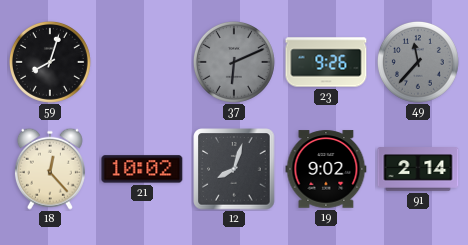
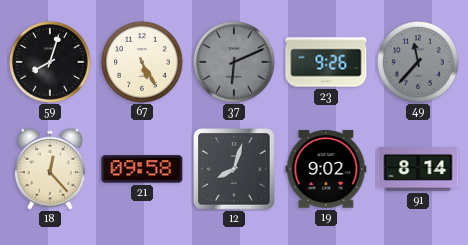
67: none -> 5:25 (142, 62)
21: 10:02 -> 09:58 (142, 169)
91: 2:14 -> 8:14 (418, 169)
